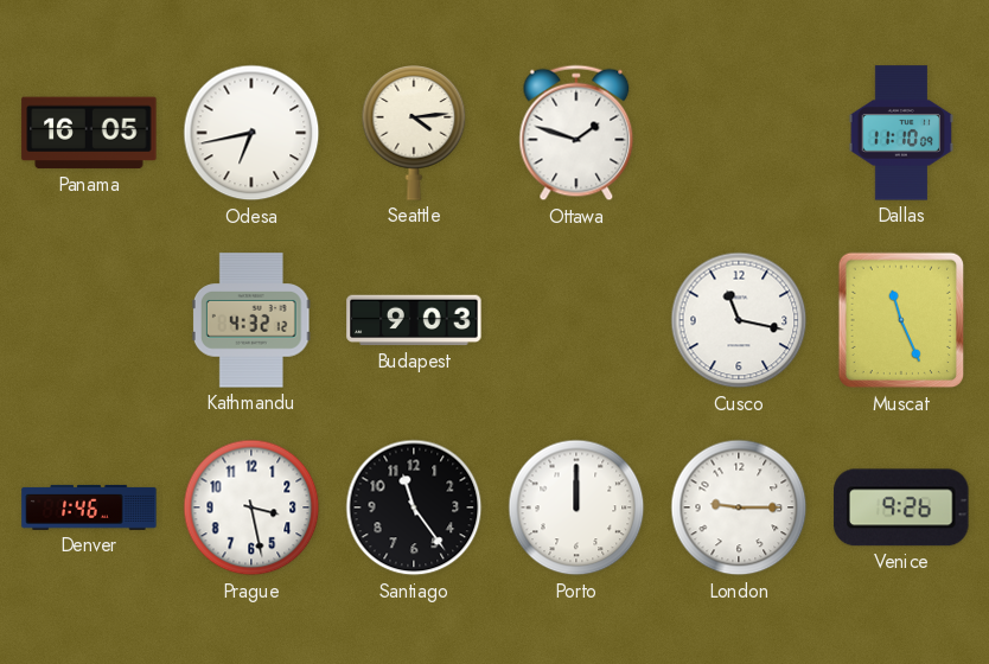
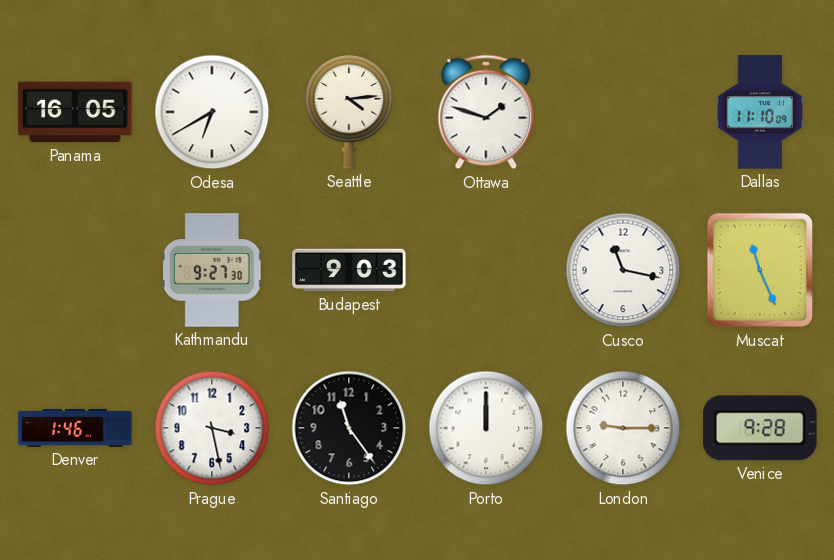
Odesa: 6:43 -> 6:40 (212, 112)
Kathmandu: 4:32 -> 9:27 (212, 270)
Venice: 9:26 -> 9:28 (760, 428)
